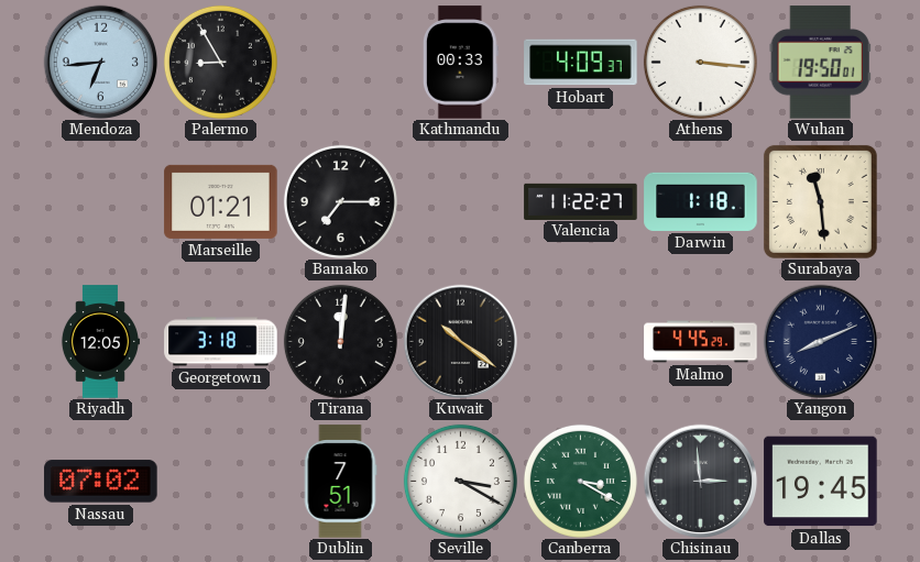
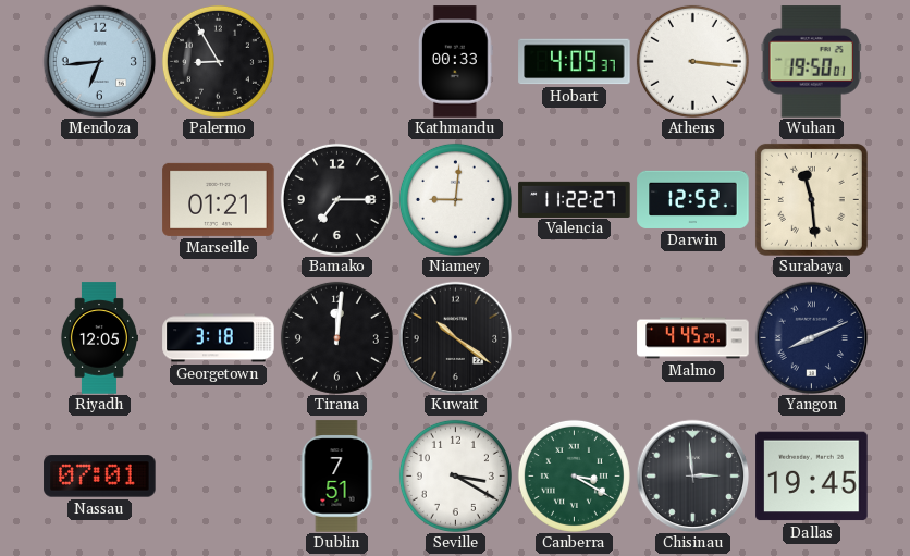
Niamey: none -> 9:01 (455, 199)
Darwin: 1:18 -> 12:52 (693, 199)
Nassau: 07:02 -> 07:01 (100, 477)
